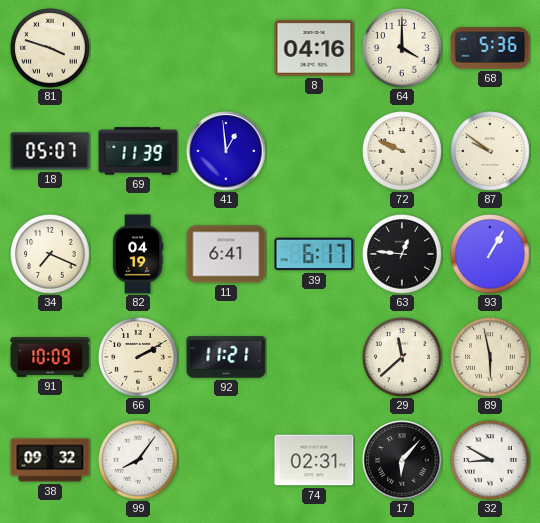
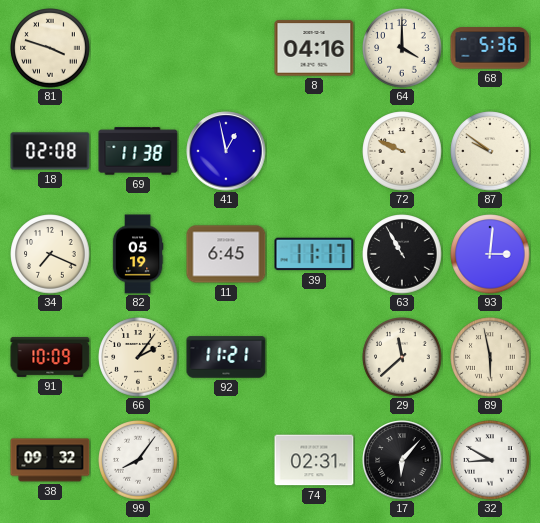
18: 05:07 -> 02:08 (50, 151)
69: 11:39 -> 11:38 (138, 151)
41: 12:59 -> 12:58 (226, 151)
82: 04:19 -> 05:19 (138, 254)
11: 6:41 -> 6:45 (226, 254)
39: 6:17 -> 11:17 (314, 254)
63: 12:46 -> 10:55 (402, 254)
93: 1:05 -> 3:01 (490, 254)
66: 2:10 -> 2:06 (138, 357)
